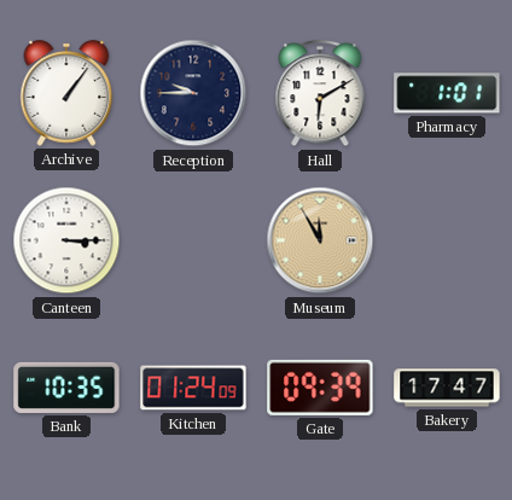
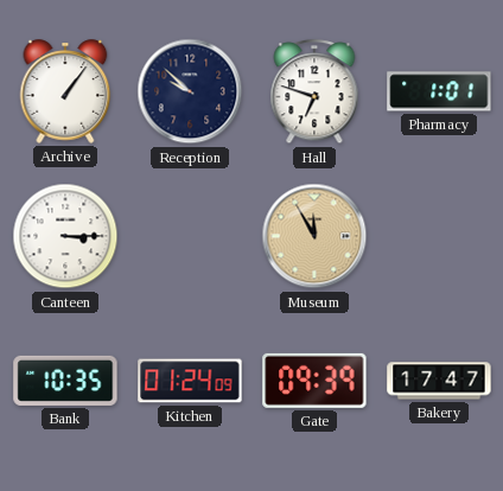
Reception: 9:45 -> 9:52 (190, 91)
Hall: 6:10 -> 6:48 (314, 93)
